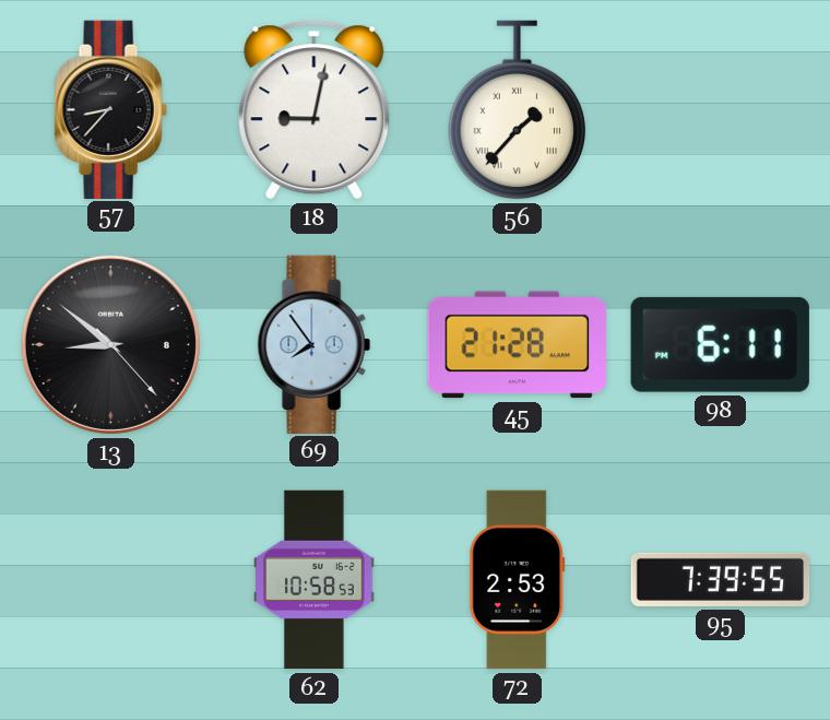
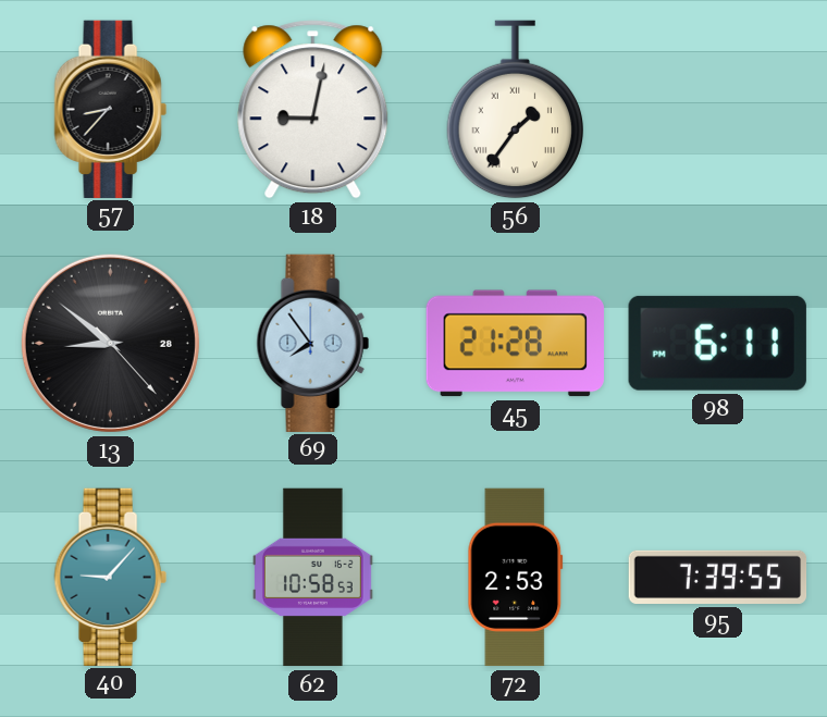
56: 1:37 -> 1:36 (515, 110)
13 date: 8 -> 28 (110, 343)
40: none -> 9:07 (110, 577)
